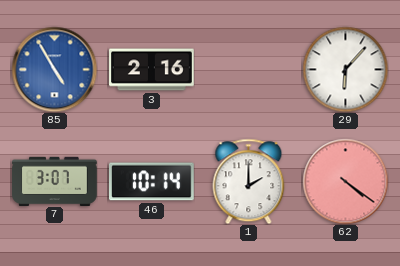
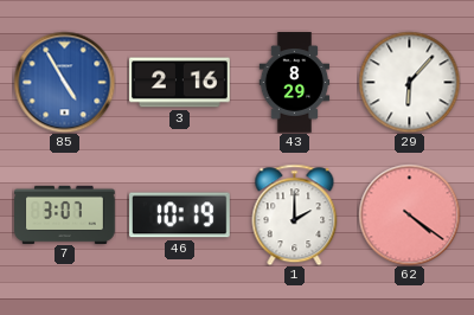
43: none -> 8:29 (295, 83)
46: 10:14 -> 10:19 (180, 216)
